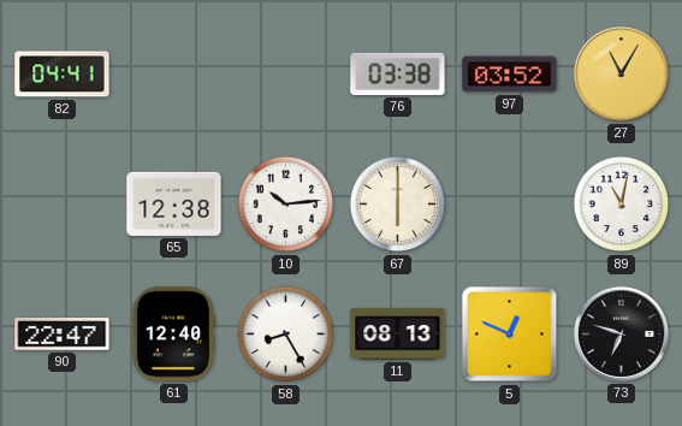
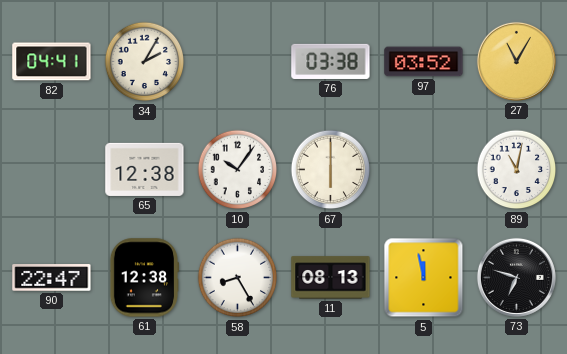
34: none -> 2:05 (145, 62)
10: 10:14 -> 10:06 (238, 170)
61: 12:40 -> 12:38 (143, 278)
5: 12:49 -> 11:58 (424, 278)
